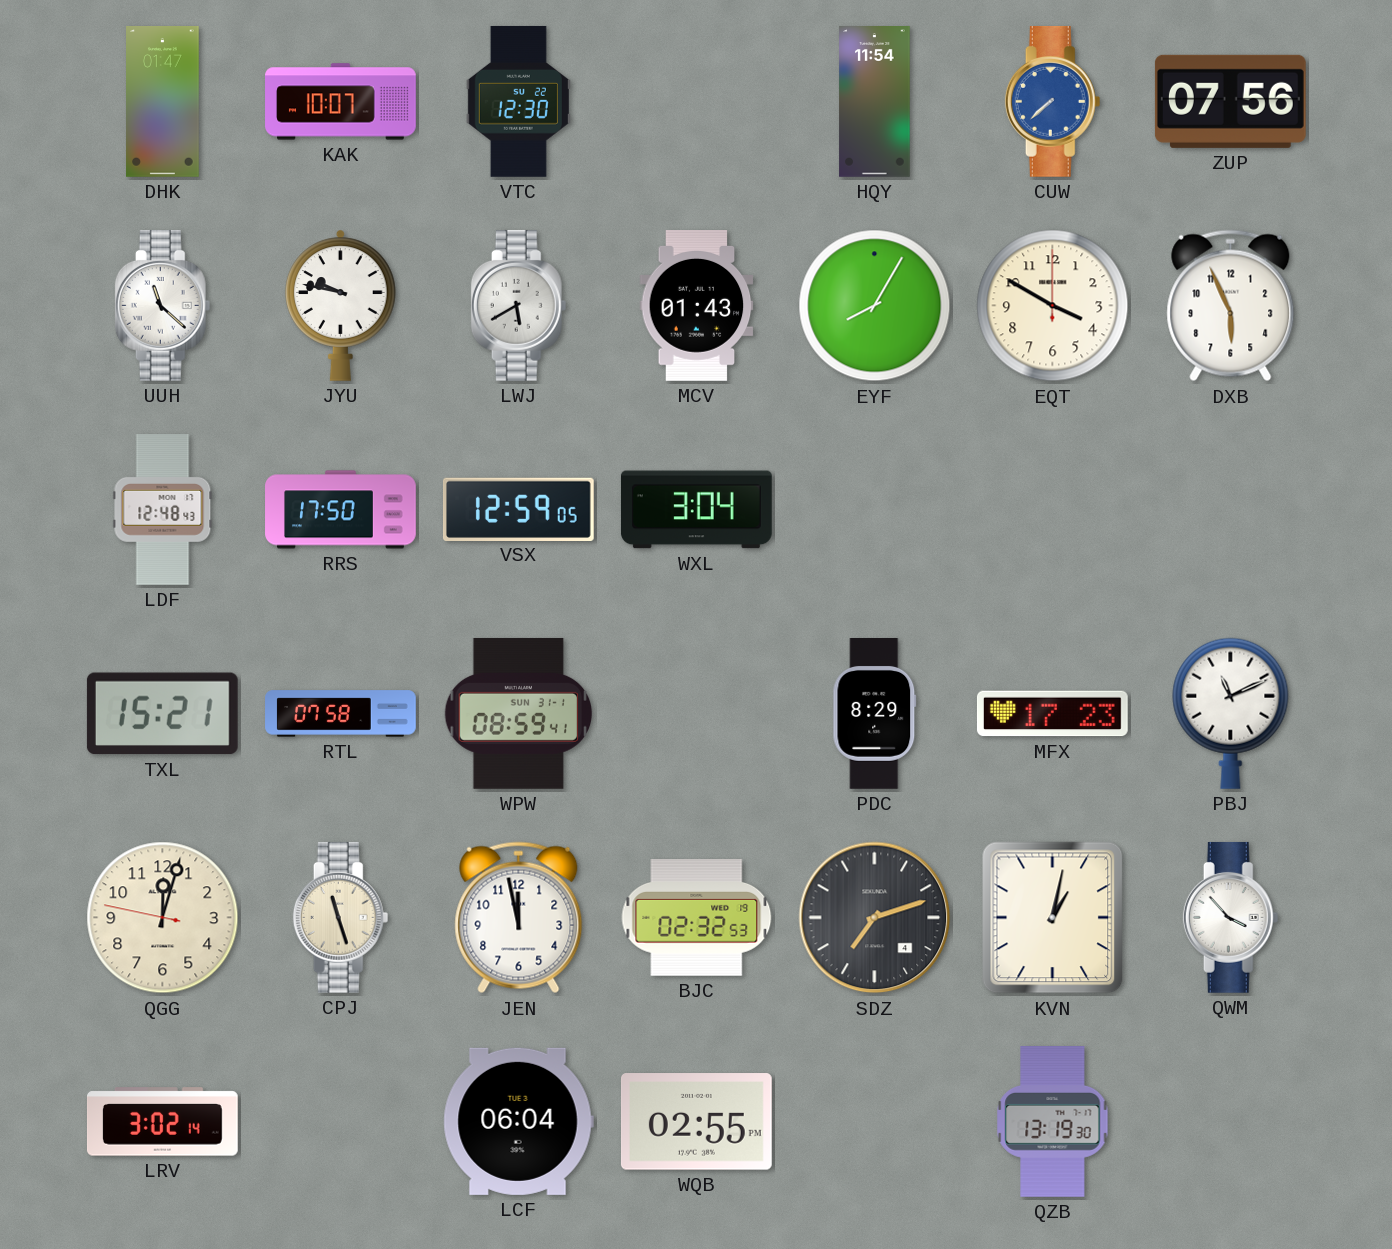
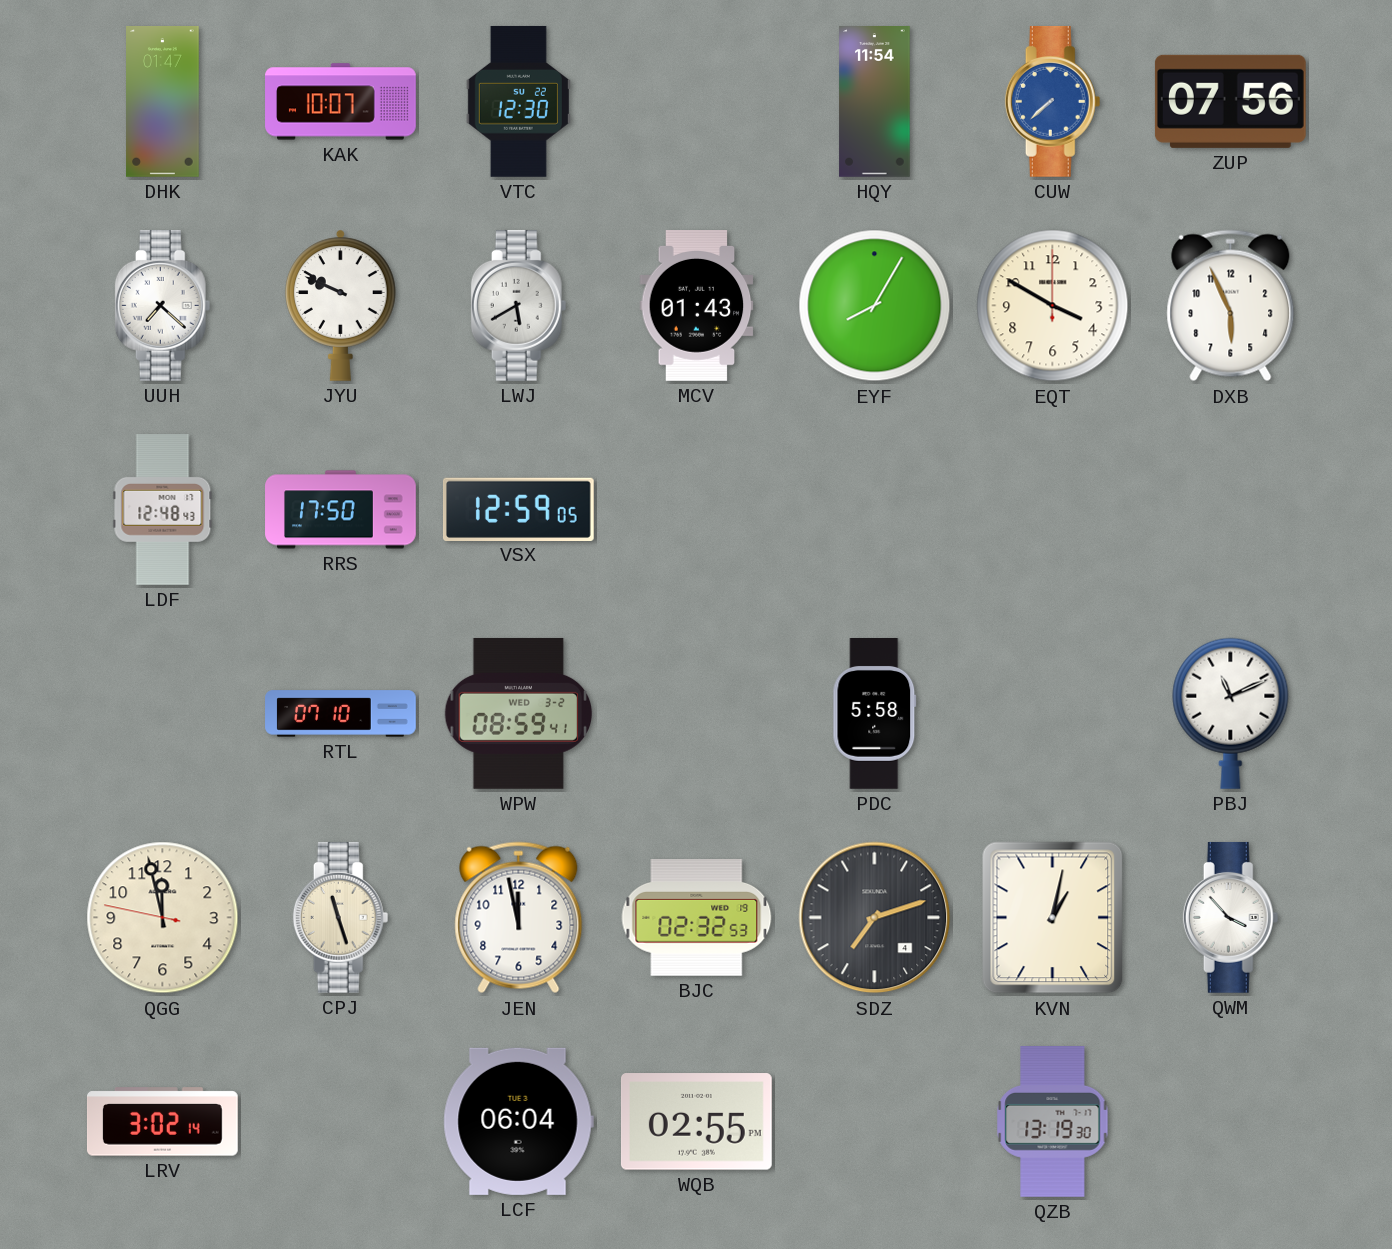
UUH: 11:22 -> 7:22 (163, 305)
JYU: 9:47 -> 9:49 (341, 305)
WXL: 3:04 -> none (696, 510)
TXL: 15:21 -> none (162, 714)
RTL: 07:58 -> 07:10 (341, 714)
WPW date: SUN 31-1 -> WED 3-2 (519, 713)
PDC: 8:29 -> 5:58 (875, 714)
MFX: 17:23 -> none (1052, 714)
QGG: 12:02 -> 11:57 (163, 918)
